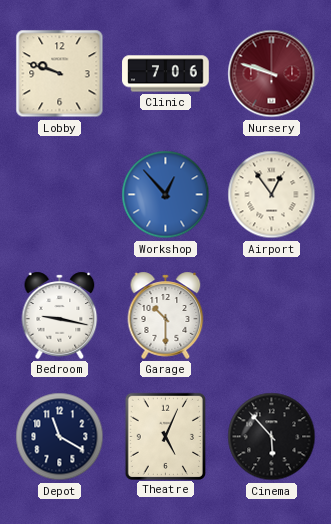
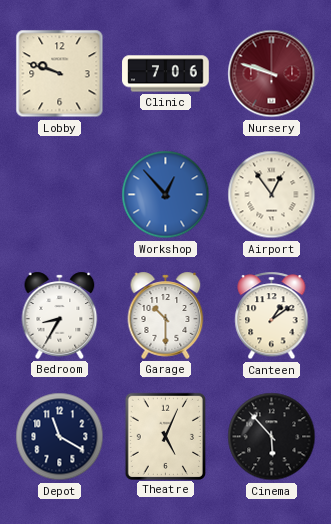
Bedroom: 9:17 -> 8:35 (60, 315)
Canteen: none -> 1:09 (272, 316)
